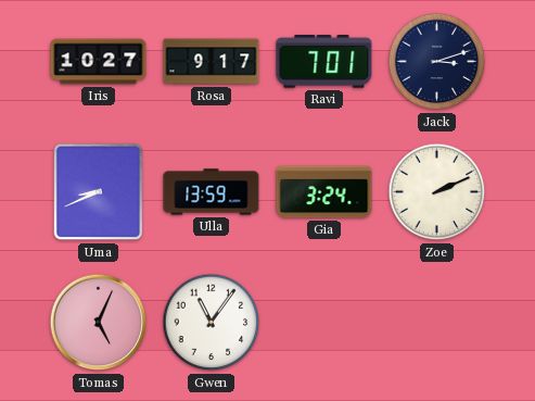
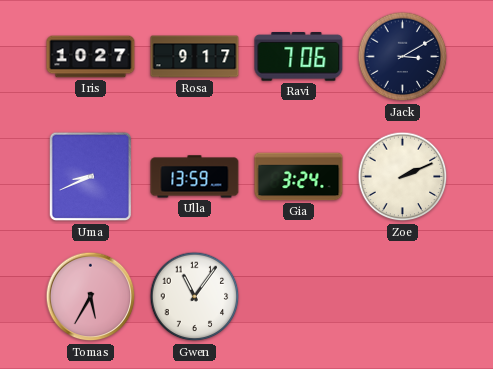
Ravi: 7:01 -> 7:06 (299, 57)
Jack: 3:12 -> 3:10 (403, 57)
Tomas: 5:04 -> 5:35 (91, 297)
